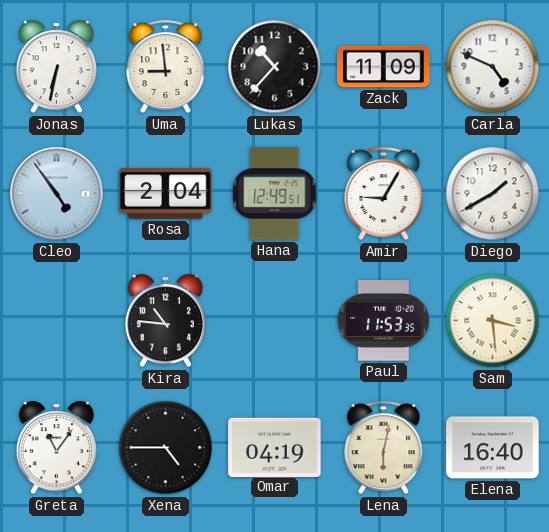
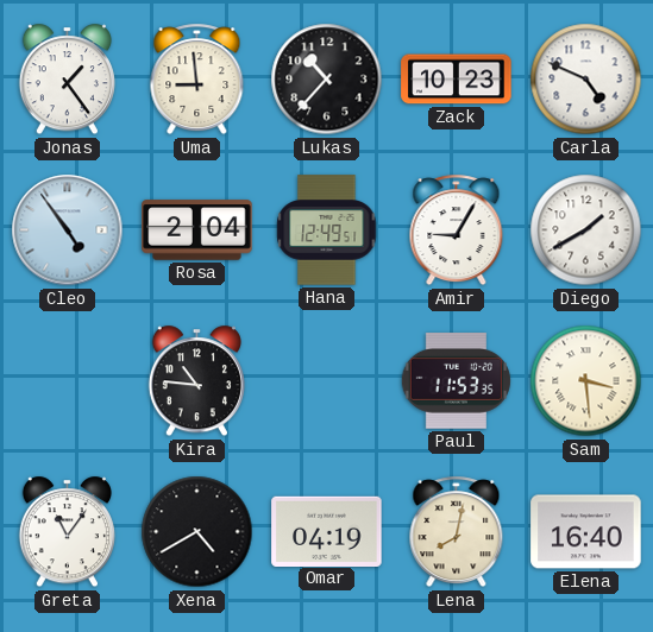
Jonas: 6:32 -> 1:24 (67, 80)
Zack: 11:09 -> 10:23 (457, 80)
Xena: 4:45 -> 4:40 (197, 532)
Lena: 6:02 -> 8:02 (457, 532)
